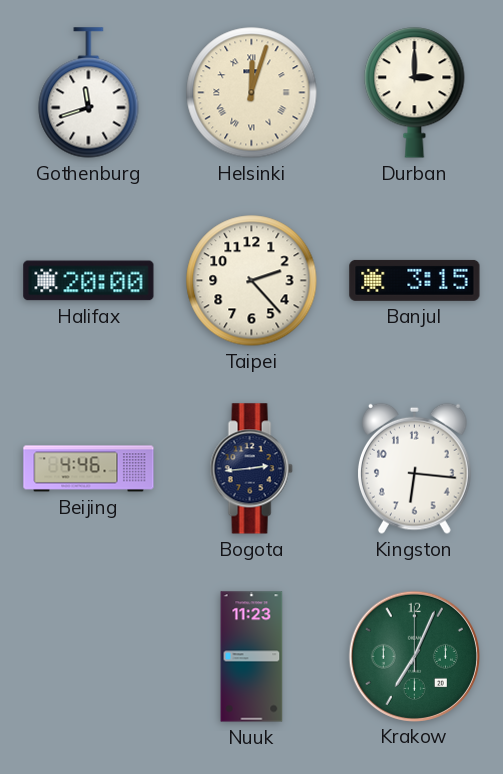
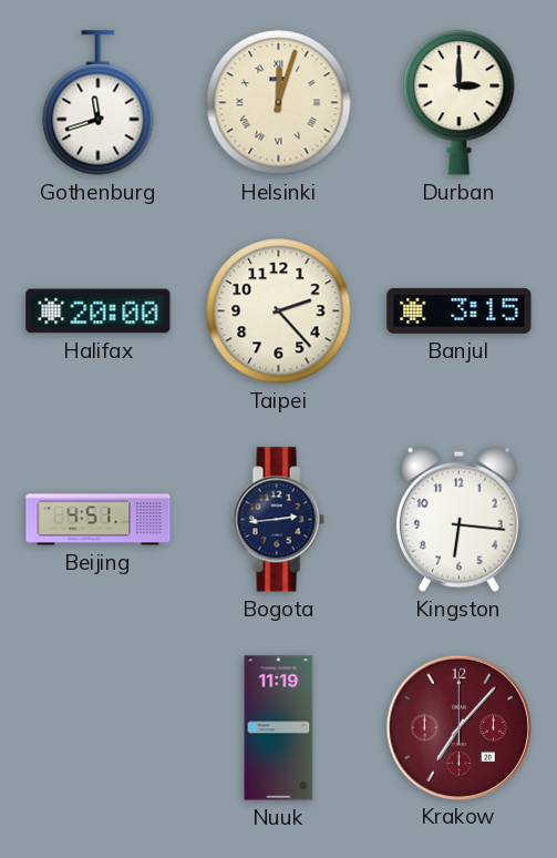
Beijing: 4:46 -> 4:51 (99, 520)
Nuuk: 11:23 -> 11:19 (279, 728)
Krakow: 7:04 -> 7:07 (458, 727)
Krakow dial: green -> burgundy (458, 727)
